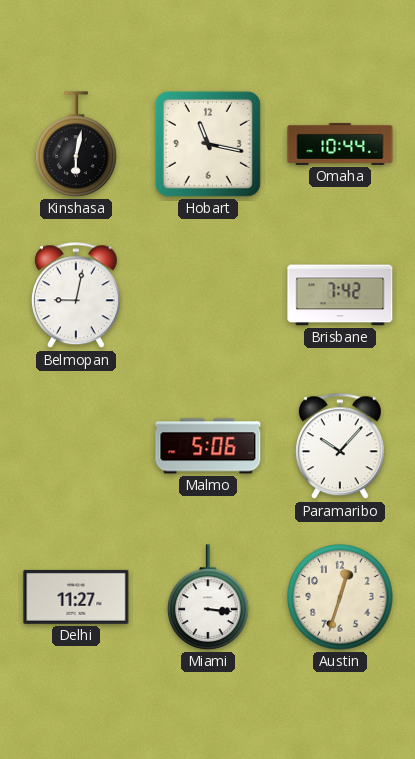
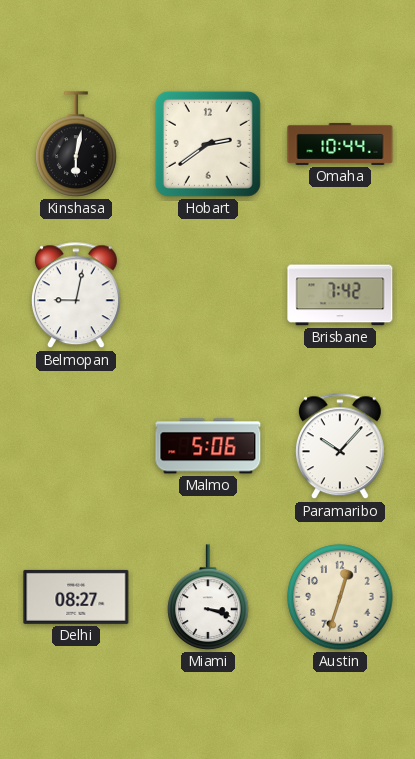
Hobart: 11:17 -> 2:39 (208, 144)
Delhi: 11:27 -> 08:27 (76, 597)
Miami: 3:16 -> 3:18 (208, 597)
